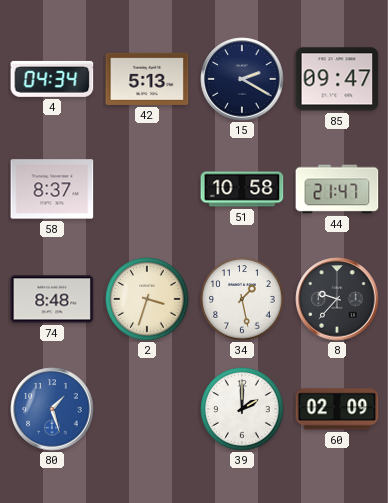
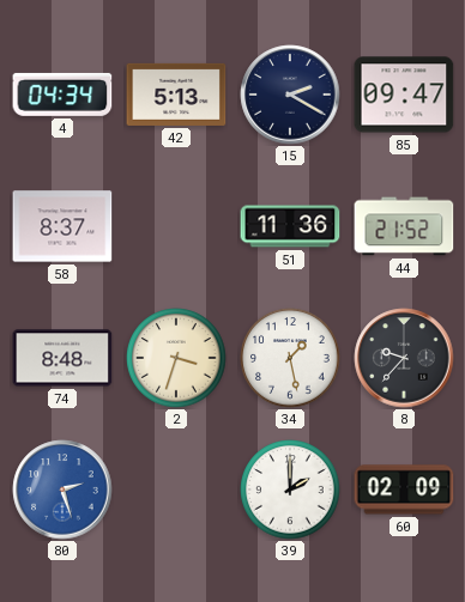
51: 10:58 -> 11:36 (290, 226)
44: 21:47 -> 21:52 (404, 226)
80: 1:27 -> 2:27 (62, 489)
